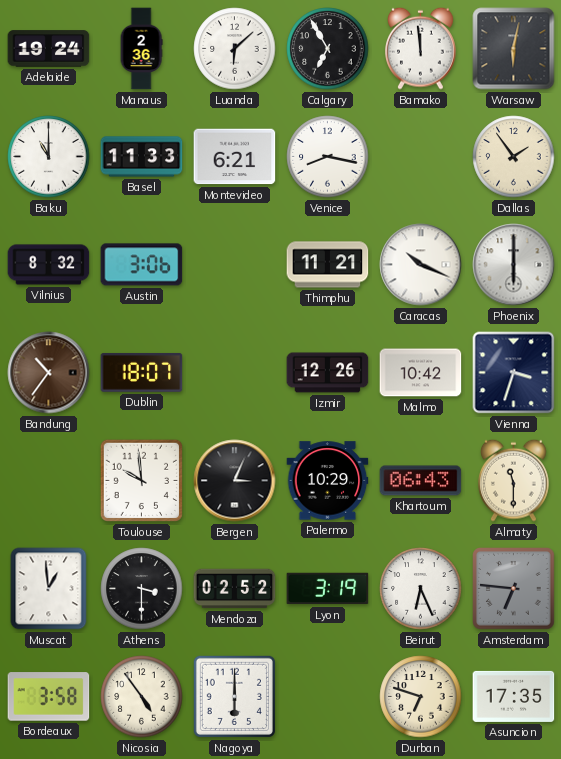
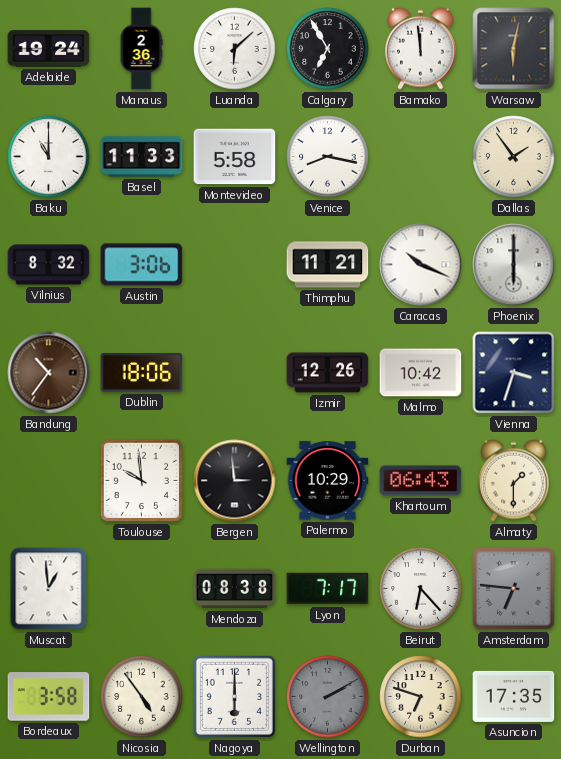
Montevideo: 6:21 -> 5:58 (235, 157)
Dublin: 18:07 -> 18:06 (142, 372)
Bergen: 3:04 -> 2:59 (235, 481)
Almaty: 11:30 -> 1:30 (514, 480)
Athens: 3:30 -> none (142, 589)
Mendoza: 02:52 -> 08:38 (235, 589)
Lyon: 3:19 -> 7:17 (328, 589)
Beirut: 6:26 -> 6:23 (421, 589)
Wellington: none -> 2:10 (328, 697)
